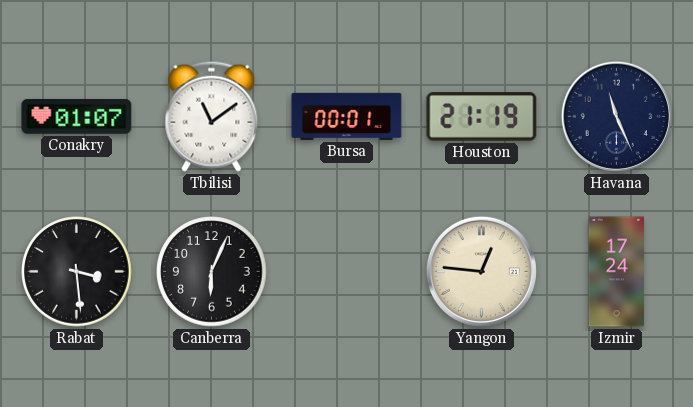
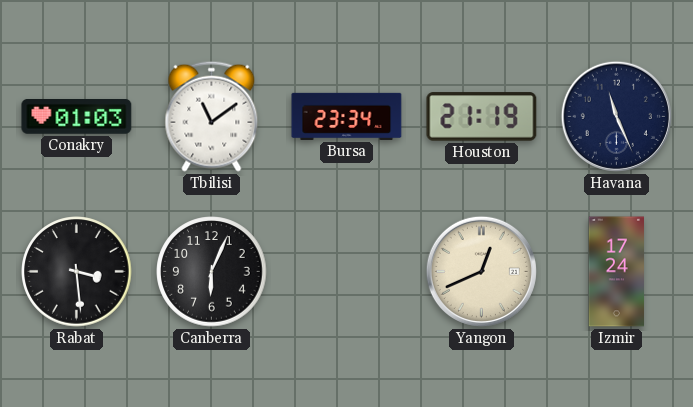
Conakry: 01:07 -> 01:03 (77, 117)
Bursa: 00:01 -> 23:34 (347, 116)
Yangon: 12:46 -> 12:41 (481, 271)
